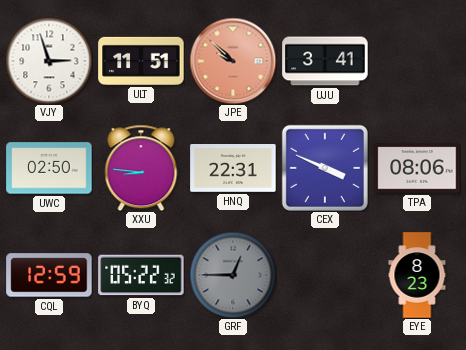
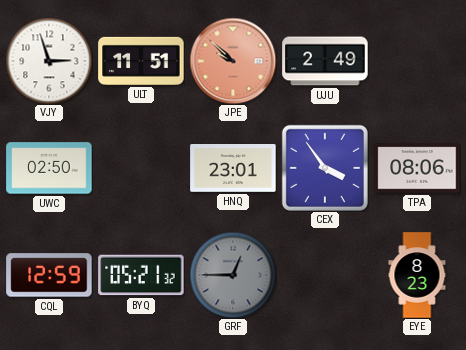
UJU: 3:41 -> 2:49 (325, 61)
XXU: 8:46 -> none (141, 168)
HNQ: 22:31 -> 23:01 (233, 169)
CEX: 3:49 -> 3:54 (325, 168)
BYQ: 05:22 -> 05:21 (141, 275)
